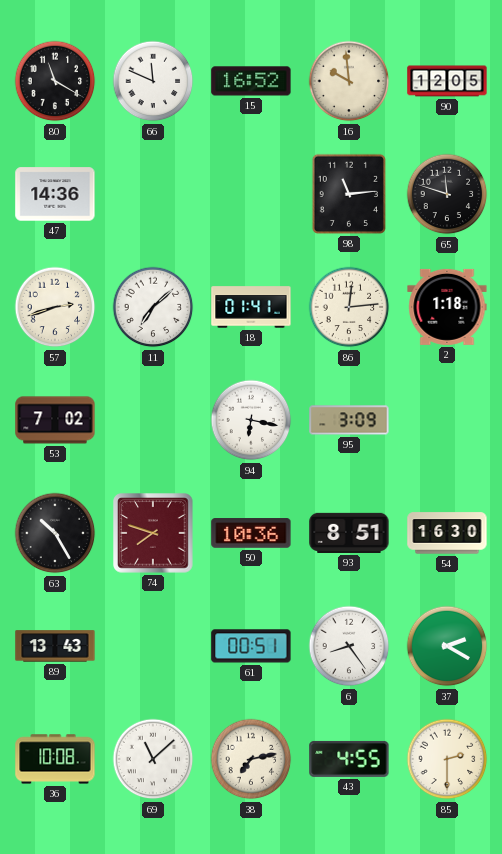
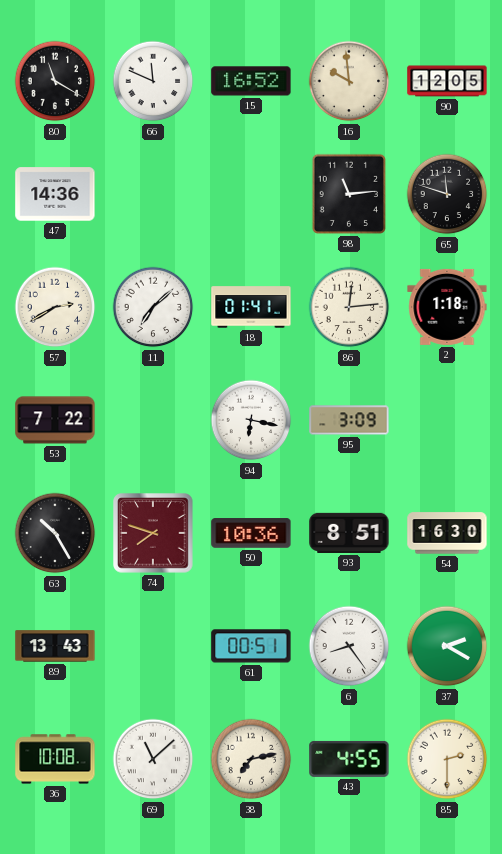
57: 2:42 -> 2:40 (55, 307)
53: 7:02 -> 7:22 (55, 420)
